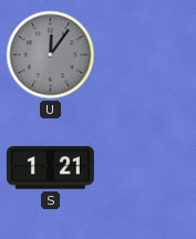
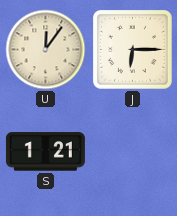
U dial: grey -> cream (46, 50)
J: none -> 6:15 (133, 50)
